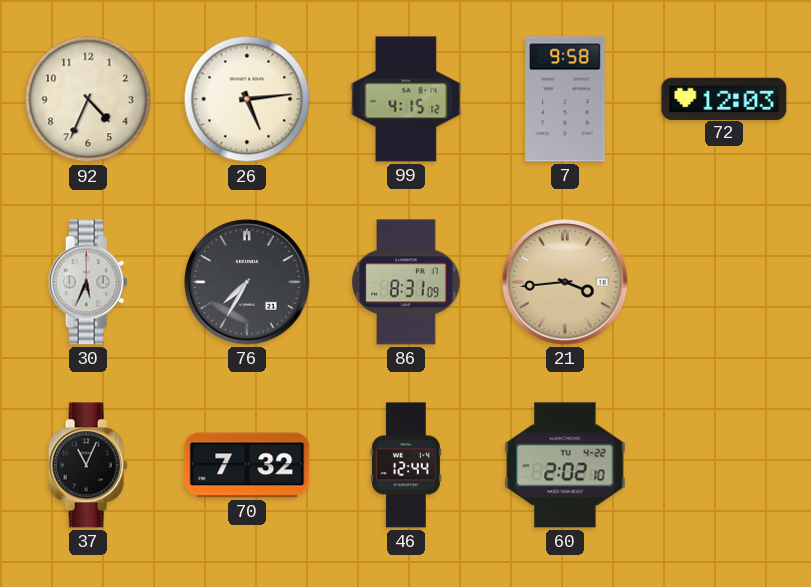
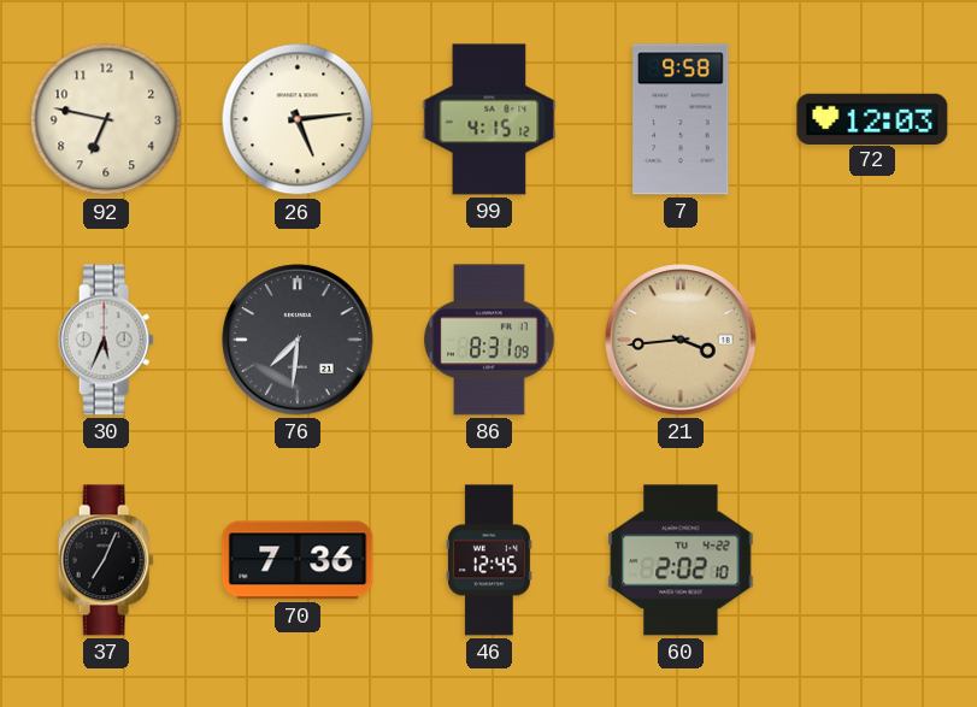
92: 4:34 -> 6:47 (106, 119)
76: 7:35 -> 7:31 (298, 340)
37: 11:04 -> 7:04 (106, 560)
70: 7:32 -> 7:36 (298, 560)
46: 12:44 -> 12:45 (489, 560)
